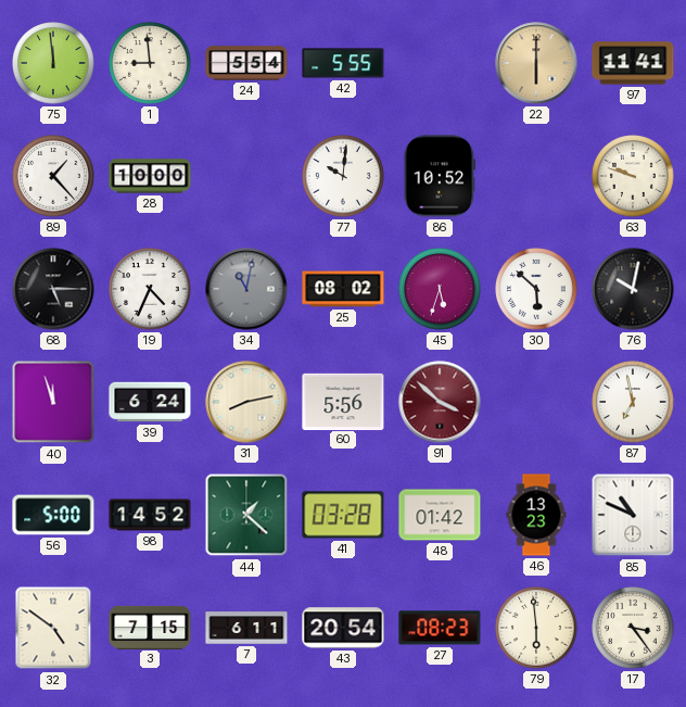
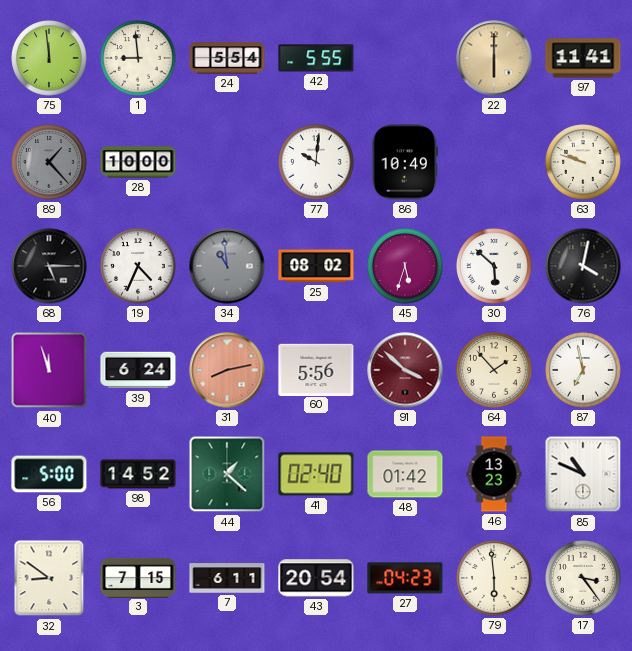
89 dial: white -> grey (49, 162)
86: 10:52 -> 10:49 (405, 162)
34: 11:02 -> 10:59 (227, 266)
76: 10:02 -> 4:02 (583, 266)
31 dial: cream -> salmon (227, 370)
64: none -> 1:53 (494, 370)
41: 03:28 -> 02:40 (316, 474)
32: 4:51 -> 8:51 (49, 578)
27: 08:23 -> 04:23 (405, 578)
